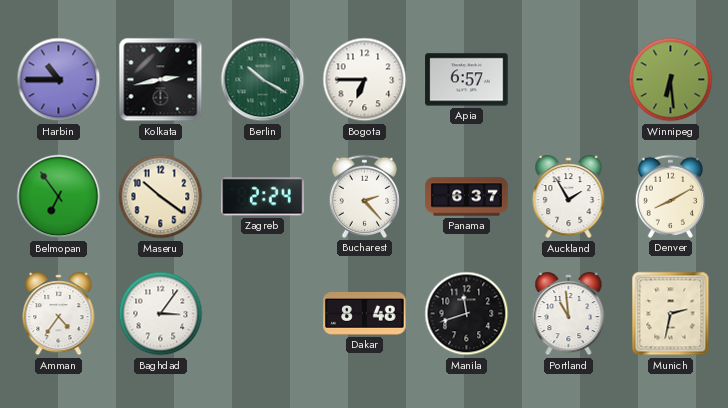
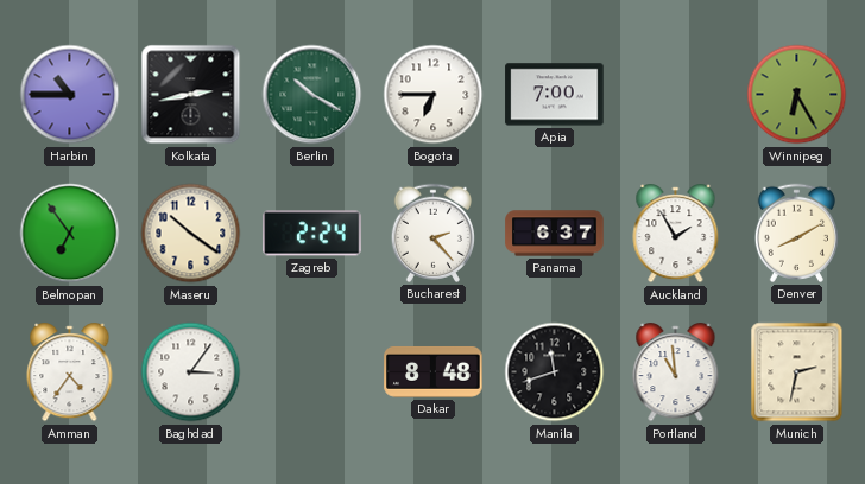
Apia: 6:57 -> 7:00 (555, 95)
Winnipeg: 6:29 -> 6:25 (797, 95)
